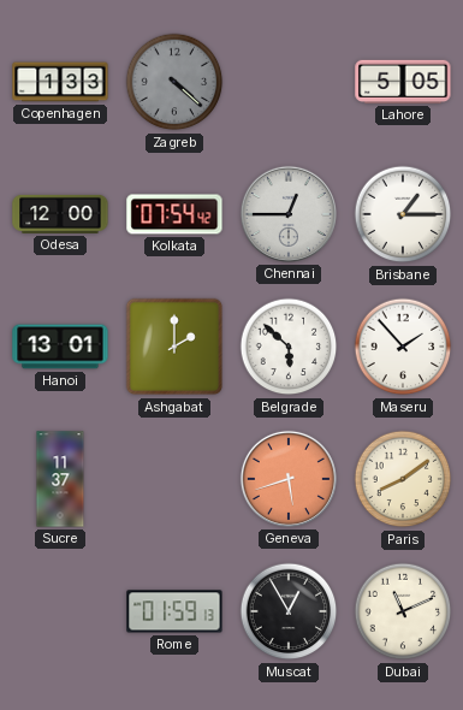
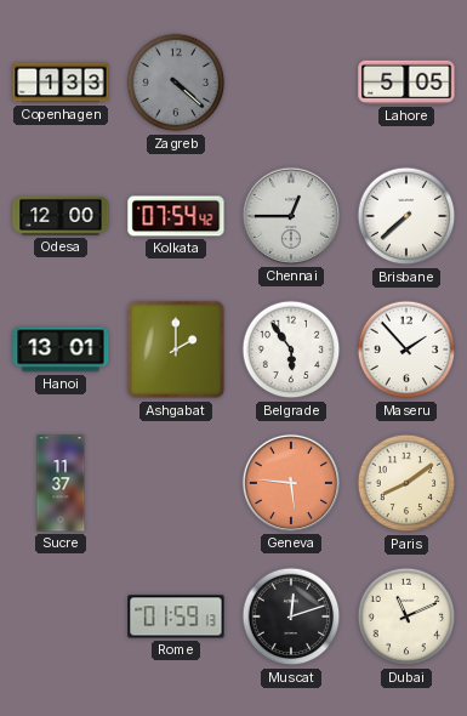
Brisbane: 1:15 -> 7:38 (406, 216)
Belgrade: 5:52 -> 5:54 (291, 350)
Geneva: 5:42 -> 5:46 (291, 483)
Muscat: 12:55 -> 12:12 (291, 616)
